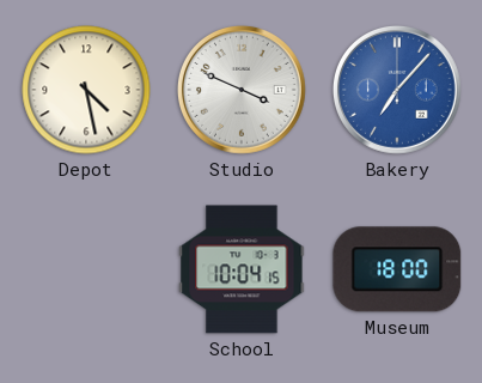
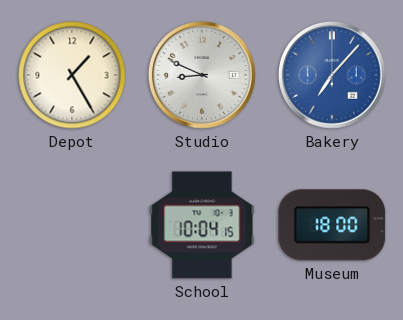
Depot: 4:28 -> 1:25 (72, 75)
Studio: 3:49 -> 8:49 (202, 75)
